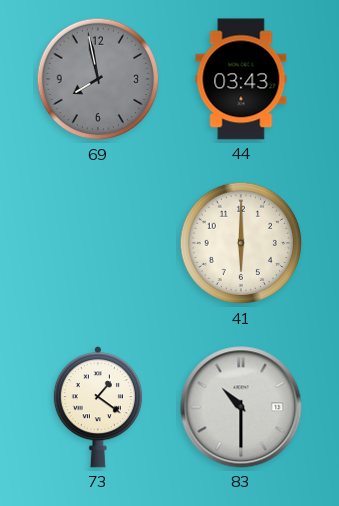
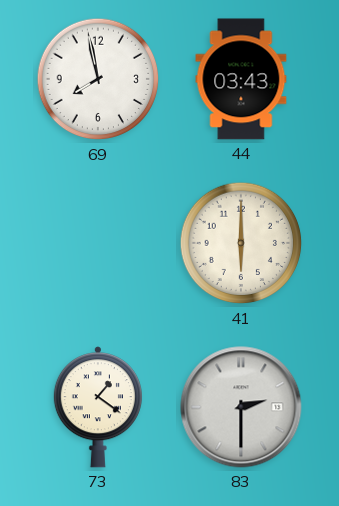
69 dial: grey -> white (98, 79)
83: 10:30 -> 2:30 (241, 407)
